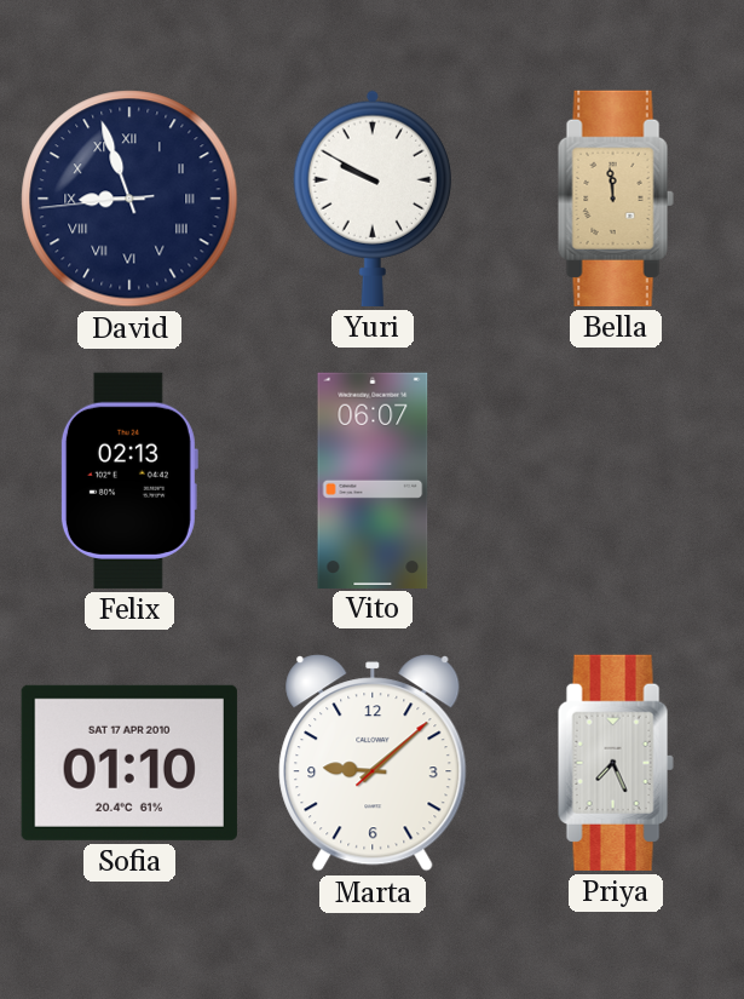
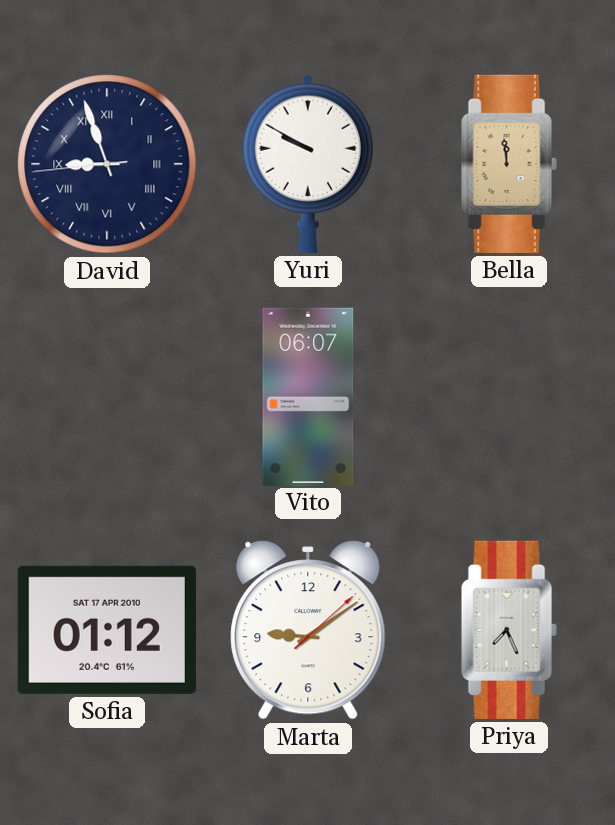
Felix: 02:13 -> none (128, 481)
Sofia: 01:10 -> 01:12 (107, 630)
Marta: 9:08 -> 9:09 (308, 630)
